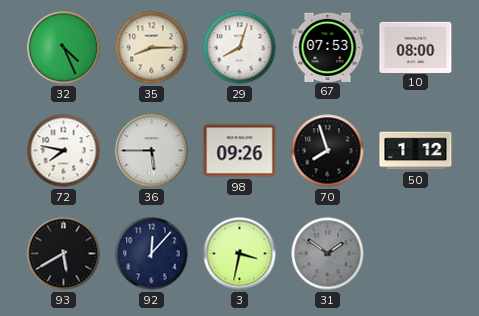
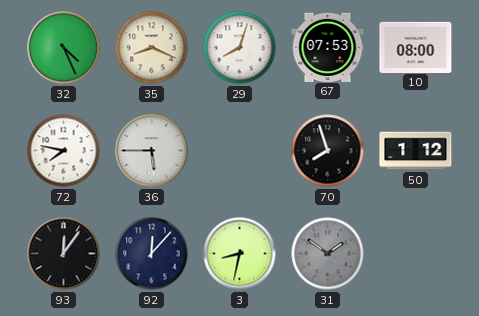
35: 8:15 -> 8:19 (152, 48)
98: 09:26 -> none (240, 151)
93: 5:40 -> 12:06 (64, 254)
3: 3:32 -> 8:32 (240, 254)
